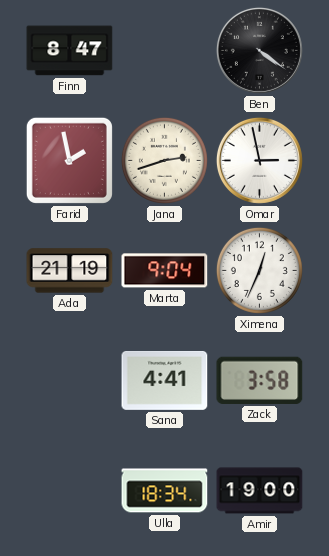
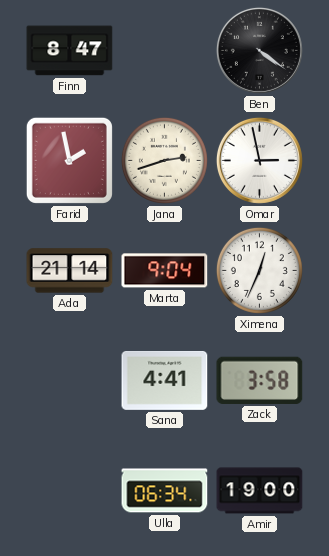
Ada: 21:19 -> 21:14 (70, 271)
Ulla: 18:34 -> 06:34 (165, 491)
